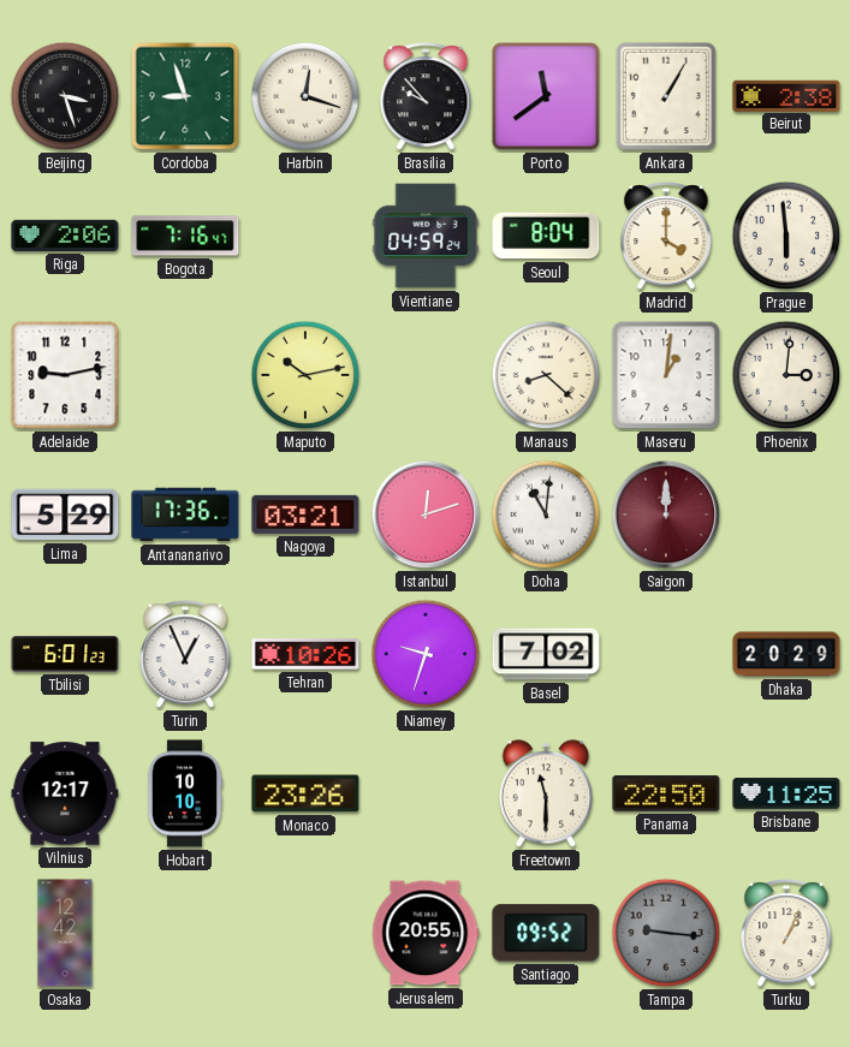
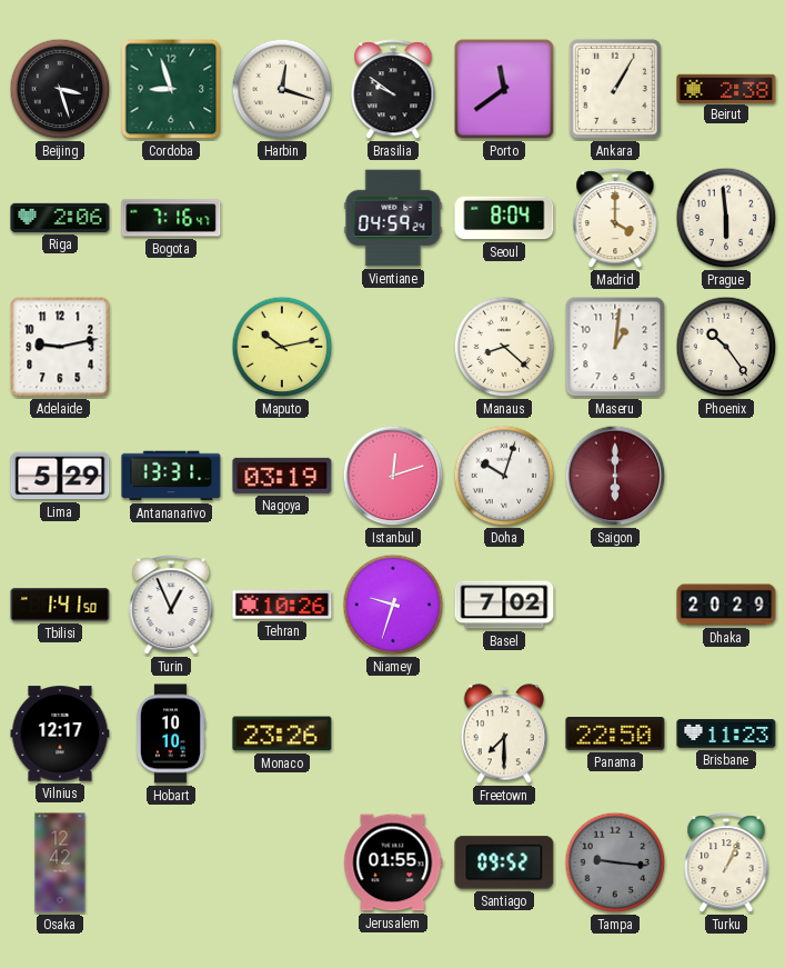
Brasilia: 9:53 -> 9:51 (393, 90)
Phoenix: 3:01 -> 10:24 (726, 347)
Antananarivo: 17:36 -> 13:31 (171, 476)
Nagoya: 03:21 -> 03:19 (282, 476)
Doha: 11:01 -> 10:03 (504, 476)
Saigon: 12:00 -> 6:00 (615, 476)
Tbilisi: 6:01 -> 1:41 (60, 605)
Freetown: 11:30 -> 7:30 (504, 734)
Brisbane: 11:25 -> 11:23 (726, 734)
Jerusalem: 20:55 -> 01:55 (393, 862)
